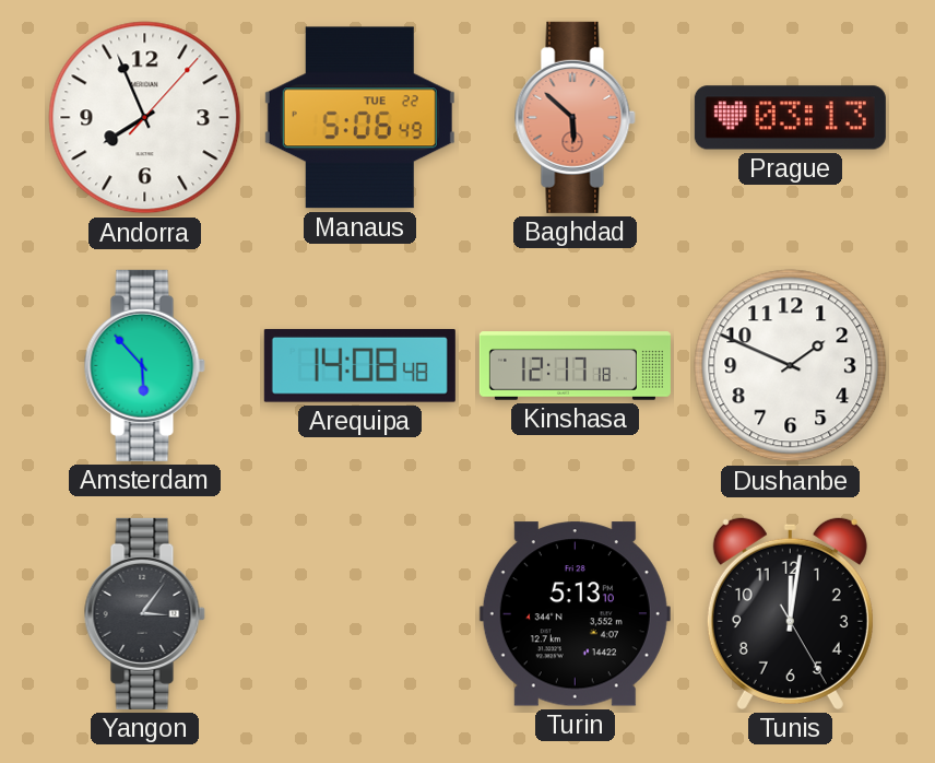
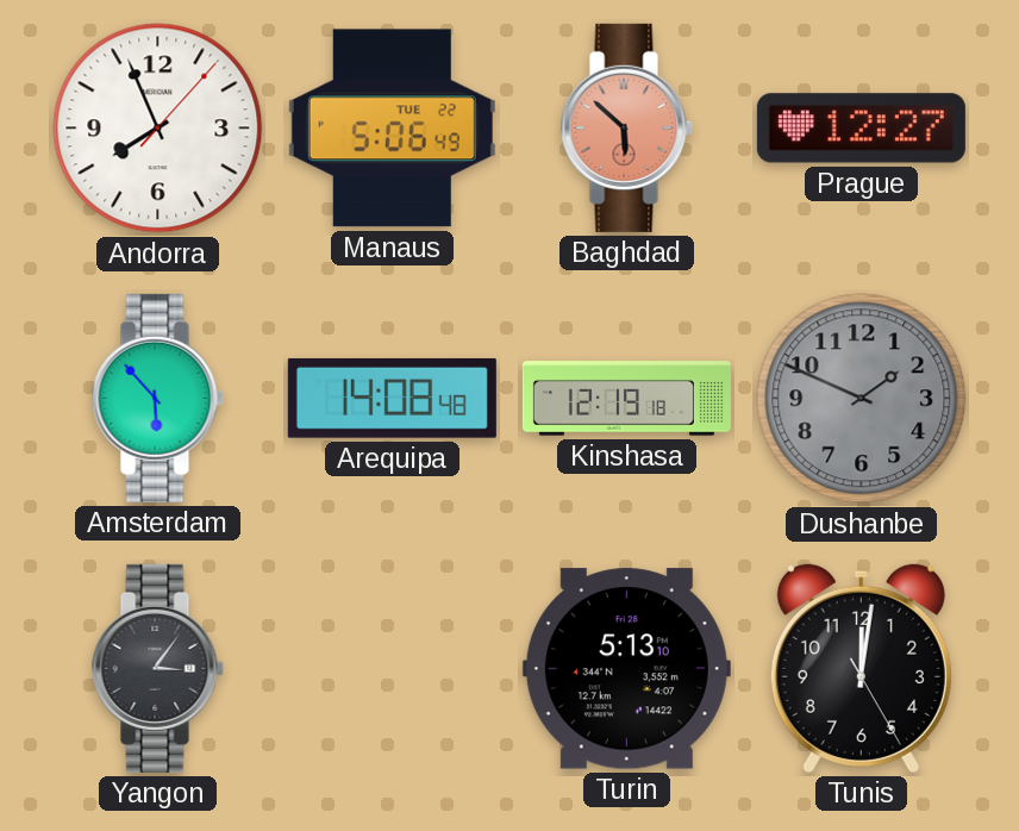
Prague: 03:13 -> 12:27 (861, 129)
Kinshasa: 12:17 -> 12:19 (626, 399)
Dushanbe dial: white -> grey (862, 399)
